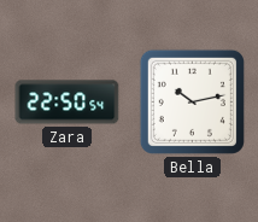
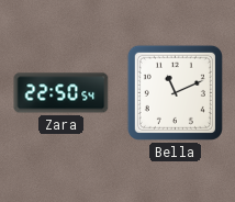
Bella: 10:13 -> 11:11 (175, 92)
